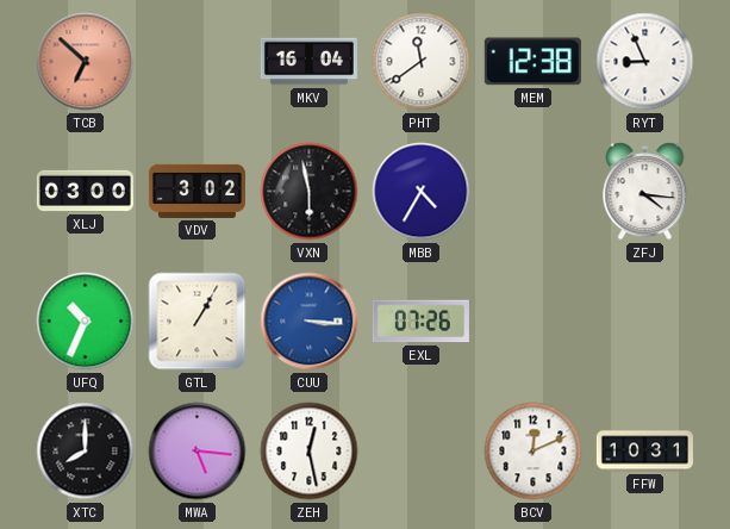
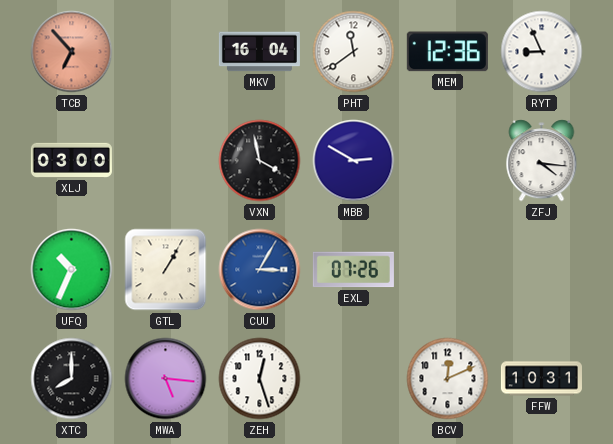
TCB: 6:52 -> 6:53 (72, 52)
MEM: 12:38 -> 12:36 (447, 52)
VDV: 3:02 -> none (196, 191)
VXN: 5:58 -> 3:58 (260, 161)
MBB: 4:35 -> 2:50 (354, 161)
CUU: 3:16 -> 3:05 (260, 270)
ZEH: 12:28 -> 12:27 (260, 379)
